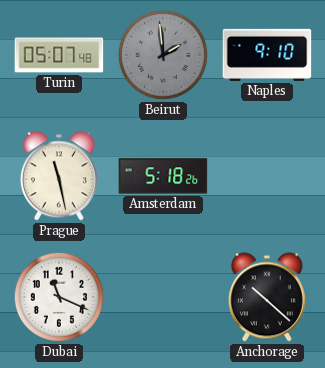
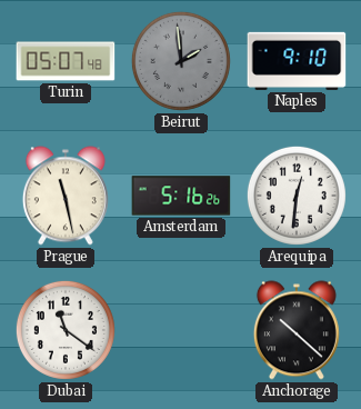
Amsterdam: 5:18 -> 5:16 (181, 196)
Arequipa: none -> 12:31 (297, 196)
Dubai: 11:19 -> 11:21 (66, 330)
